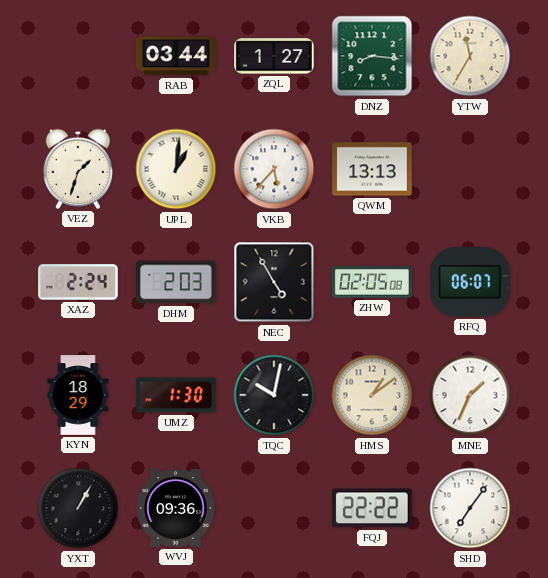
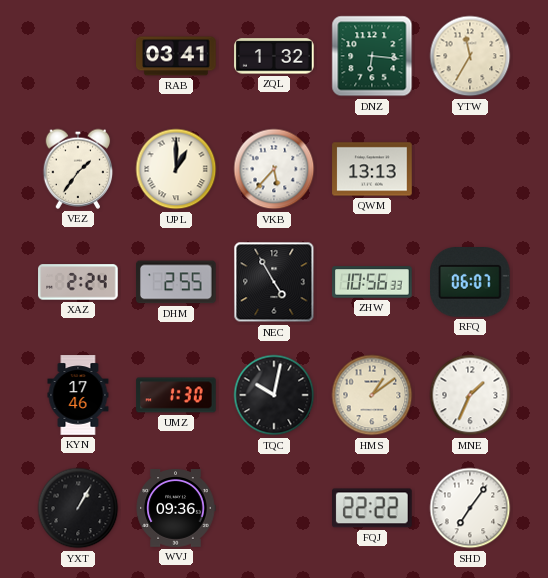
RAB: 03:44 -> 03:41 (176, 56)
ZQL: 1:27 -> 1:32 (274, 56)
DNZ: 8:16 -> 6:16 (372, 56)
VEZ: 1:33 -> 1:36 (78, 169)
UPL: 1:01 -> 1:00 (176, 169)
DHM: 2:03 -> 2:55 (176, 282)
ZHW: 02:05 -> 10:56 (372, 282)
KYN: 18:29 -> 17:46 (78, 395)
